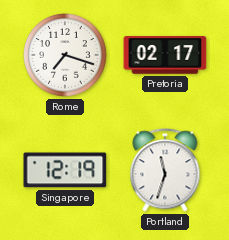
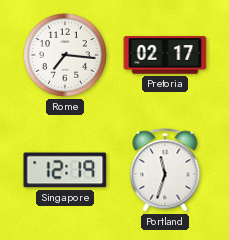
Rome: 7:18 -> 7:16 (65, 55)
